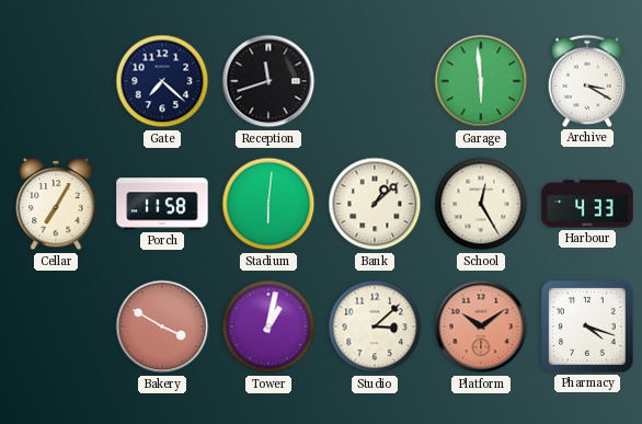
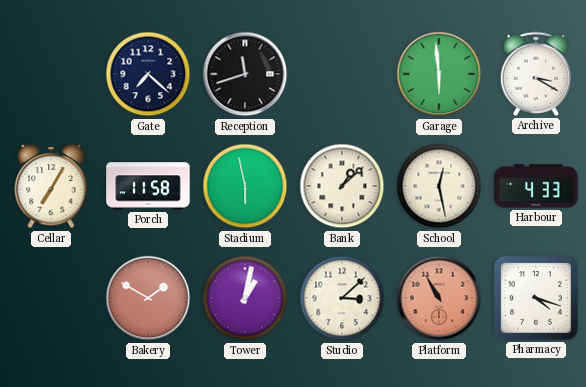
Stadium: 6:01 -> 5:58 (245, 186)
School: 12:25 -> 12:28 (439, 186)
Bakery: 3:50 -> 1:50 (148, 298)
Platform: 10:09 -> 10:55 (439, 298)
